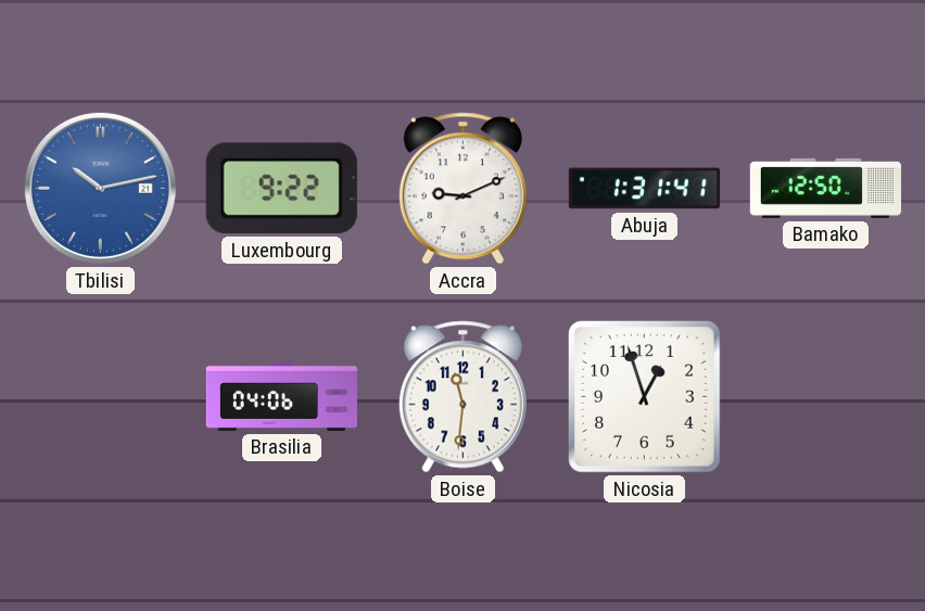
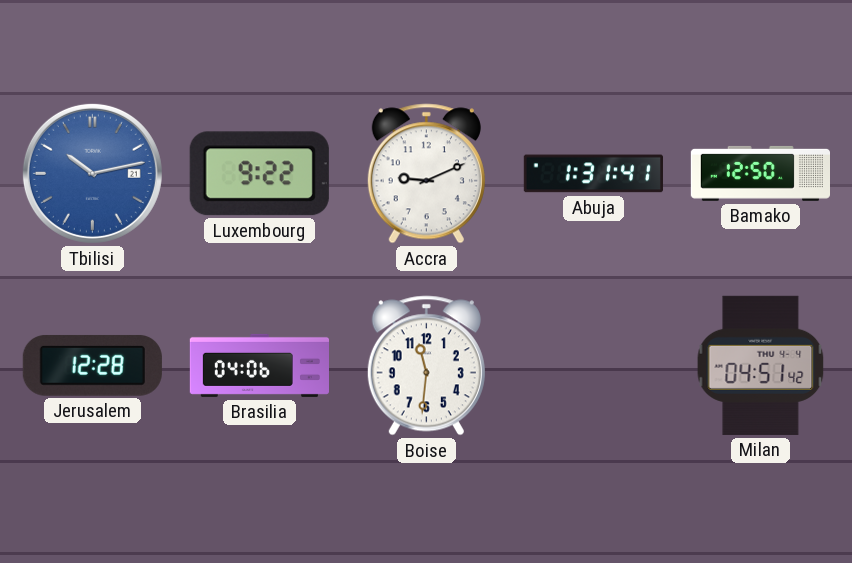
Jerusalem: none -> 12:28 (92, 365)
Nicosia: 12:57 -> none (645, 397)
Milan: none -> 04:51 (761, 365)
